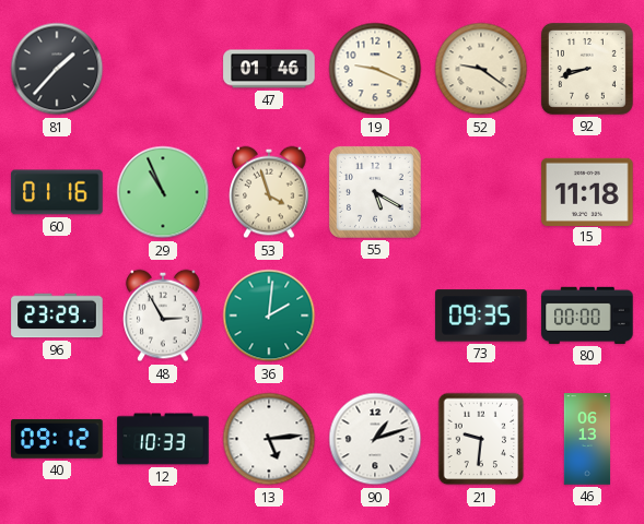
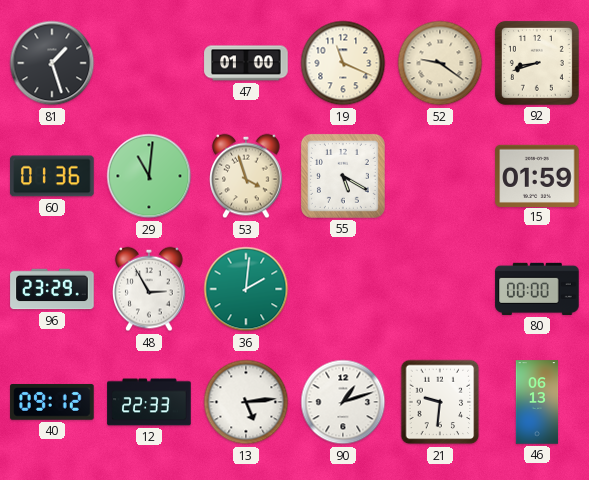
81: 1:37 -> 1:27 (52, 63)
47: 01:46 -> 01:00 (246, 63)
19: 9:19 -> 11:19 (343, 63)
60: 01:16 -> 01:36 (52, 176)
29: 10:56 -> 11:01 (149, 176)
15: 11:18 -> 01:59 (537, 175)
73: 09:35 -> none (481, 315)
12: 10:33 -> 22:33 (149, 402)
